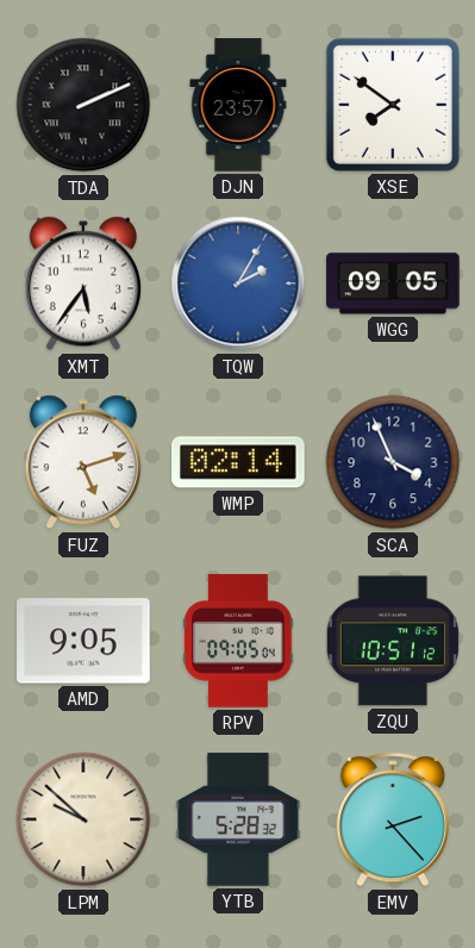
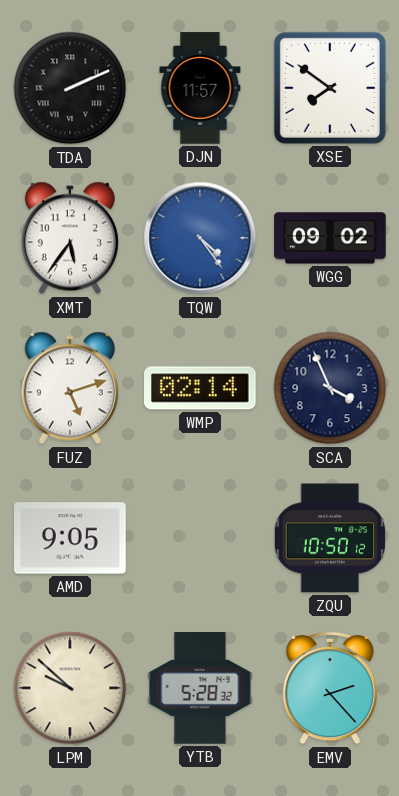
DJN: 23:57 -> 11:57 (200, 88)
TQW: 2:05 -> 4:24 (200, 238)
WGG: 09:05 -> 09:02 (330, 238)
RPV: 09:05 -> none (238, 641)
ZQU: 10:51 -> 10:50 (330, 538)
